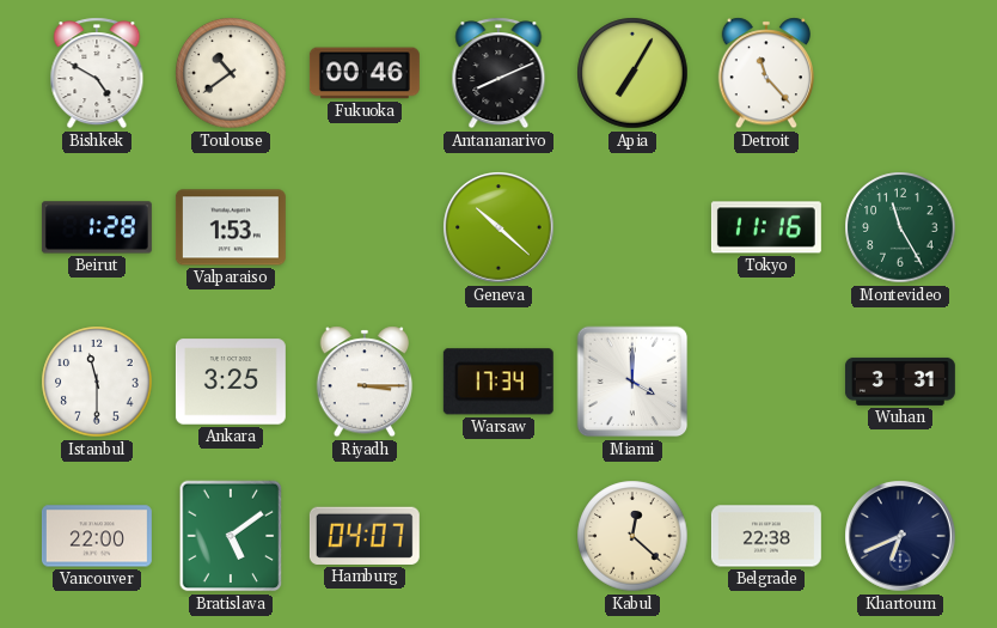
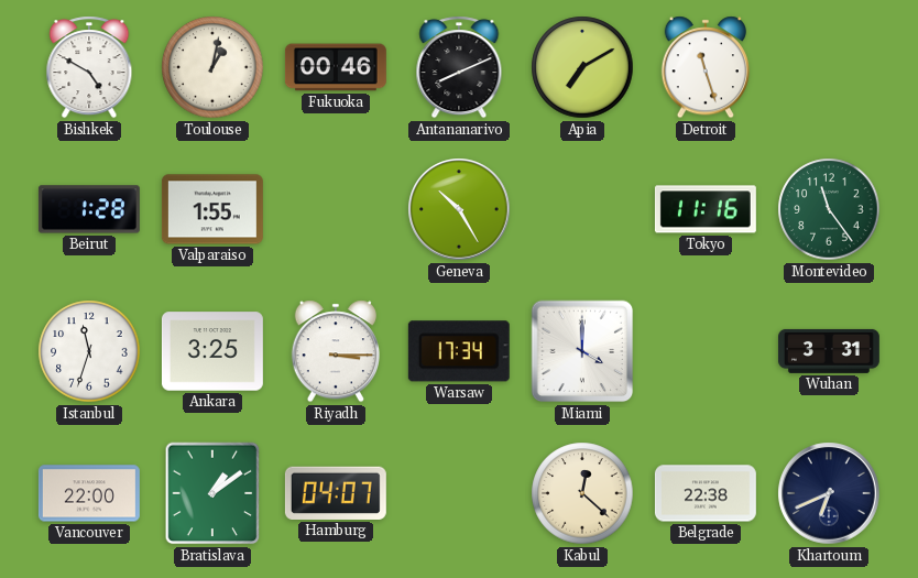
Toulouse: 10:39 -> 1:02 (212, 67)
Apia: 7:05 -> 7:10 (582, 67)
Detroit: 11:23 -> 11:27 (704, 67)
Valparaiso: 1:53 -> 1:55 (212, 209)
Geneva: 10:22 -> 10:25 (459, 209)
Montevideo: 11:25 -> 11:24 (829, 209)
Istanbul: 11:30 -> 11:33 (89, 351)
Bratislava: 5:09 -> 1:09 (212, 493)
